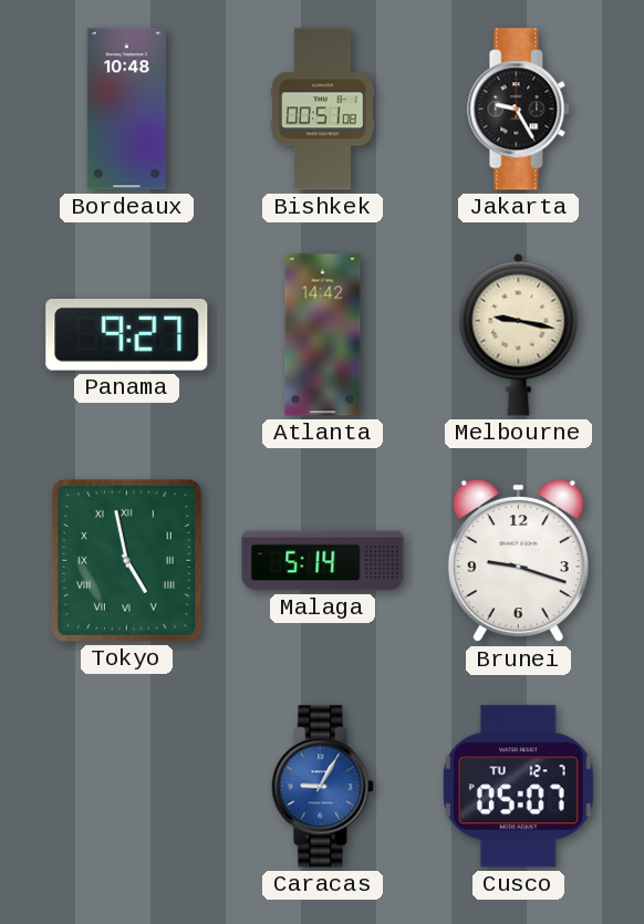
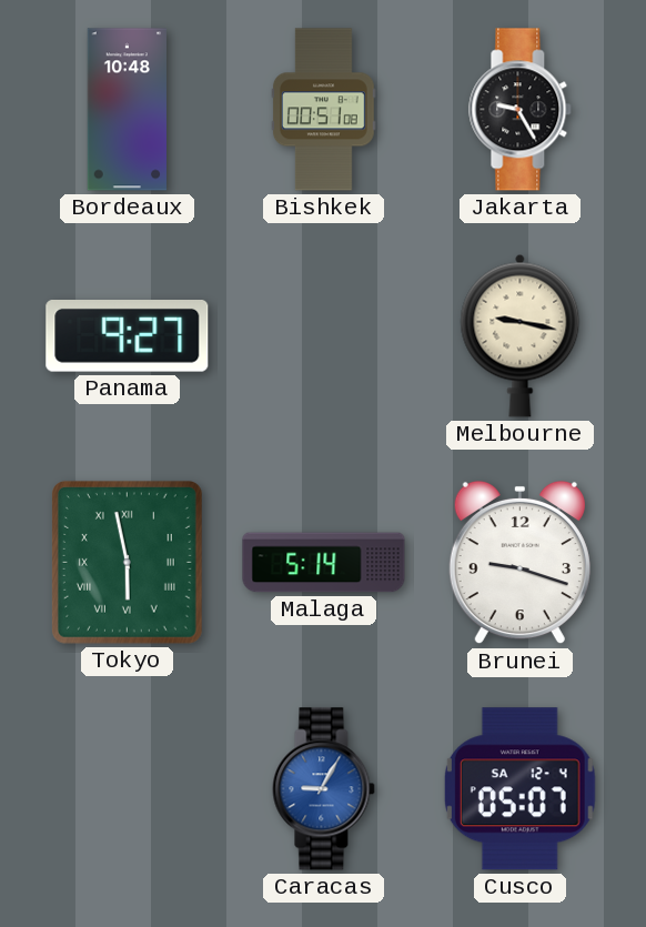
Atlanta: 14:42 -> none (323, 335)
Tokyo: 4:58 -> 5:58 (127, 562)
Cusco date: TU 12-7 -> SA 12-4 (519, 789)
